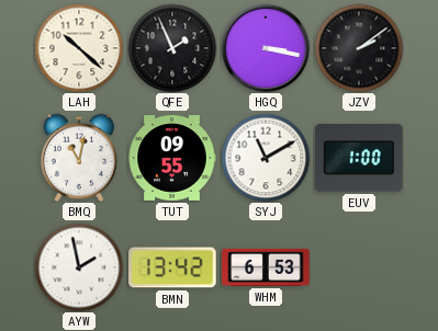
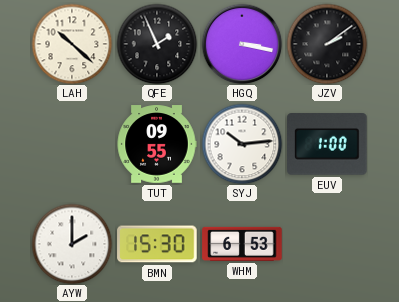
BMQ: 11:02 -> none (78, 158)
SYJ: 11:10 -> 10:14 (242, 144)
AYW: 1:58 -> 2:00 (72, 244)
BMN: 13:42 -> 15:30 (157, 244)
